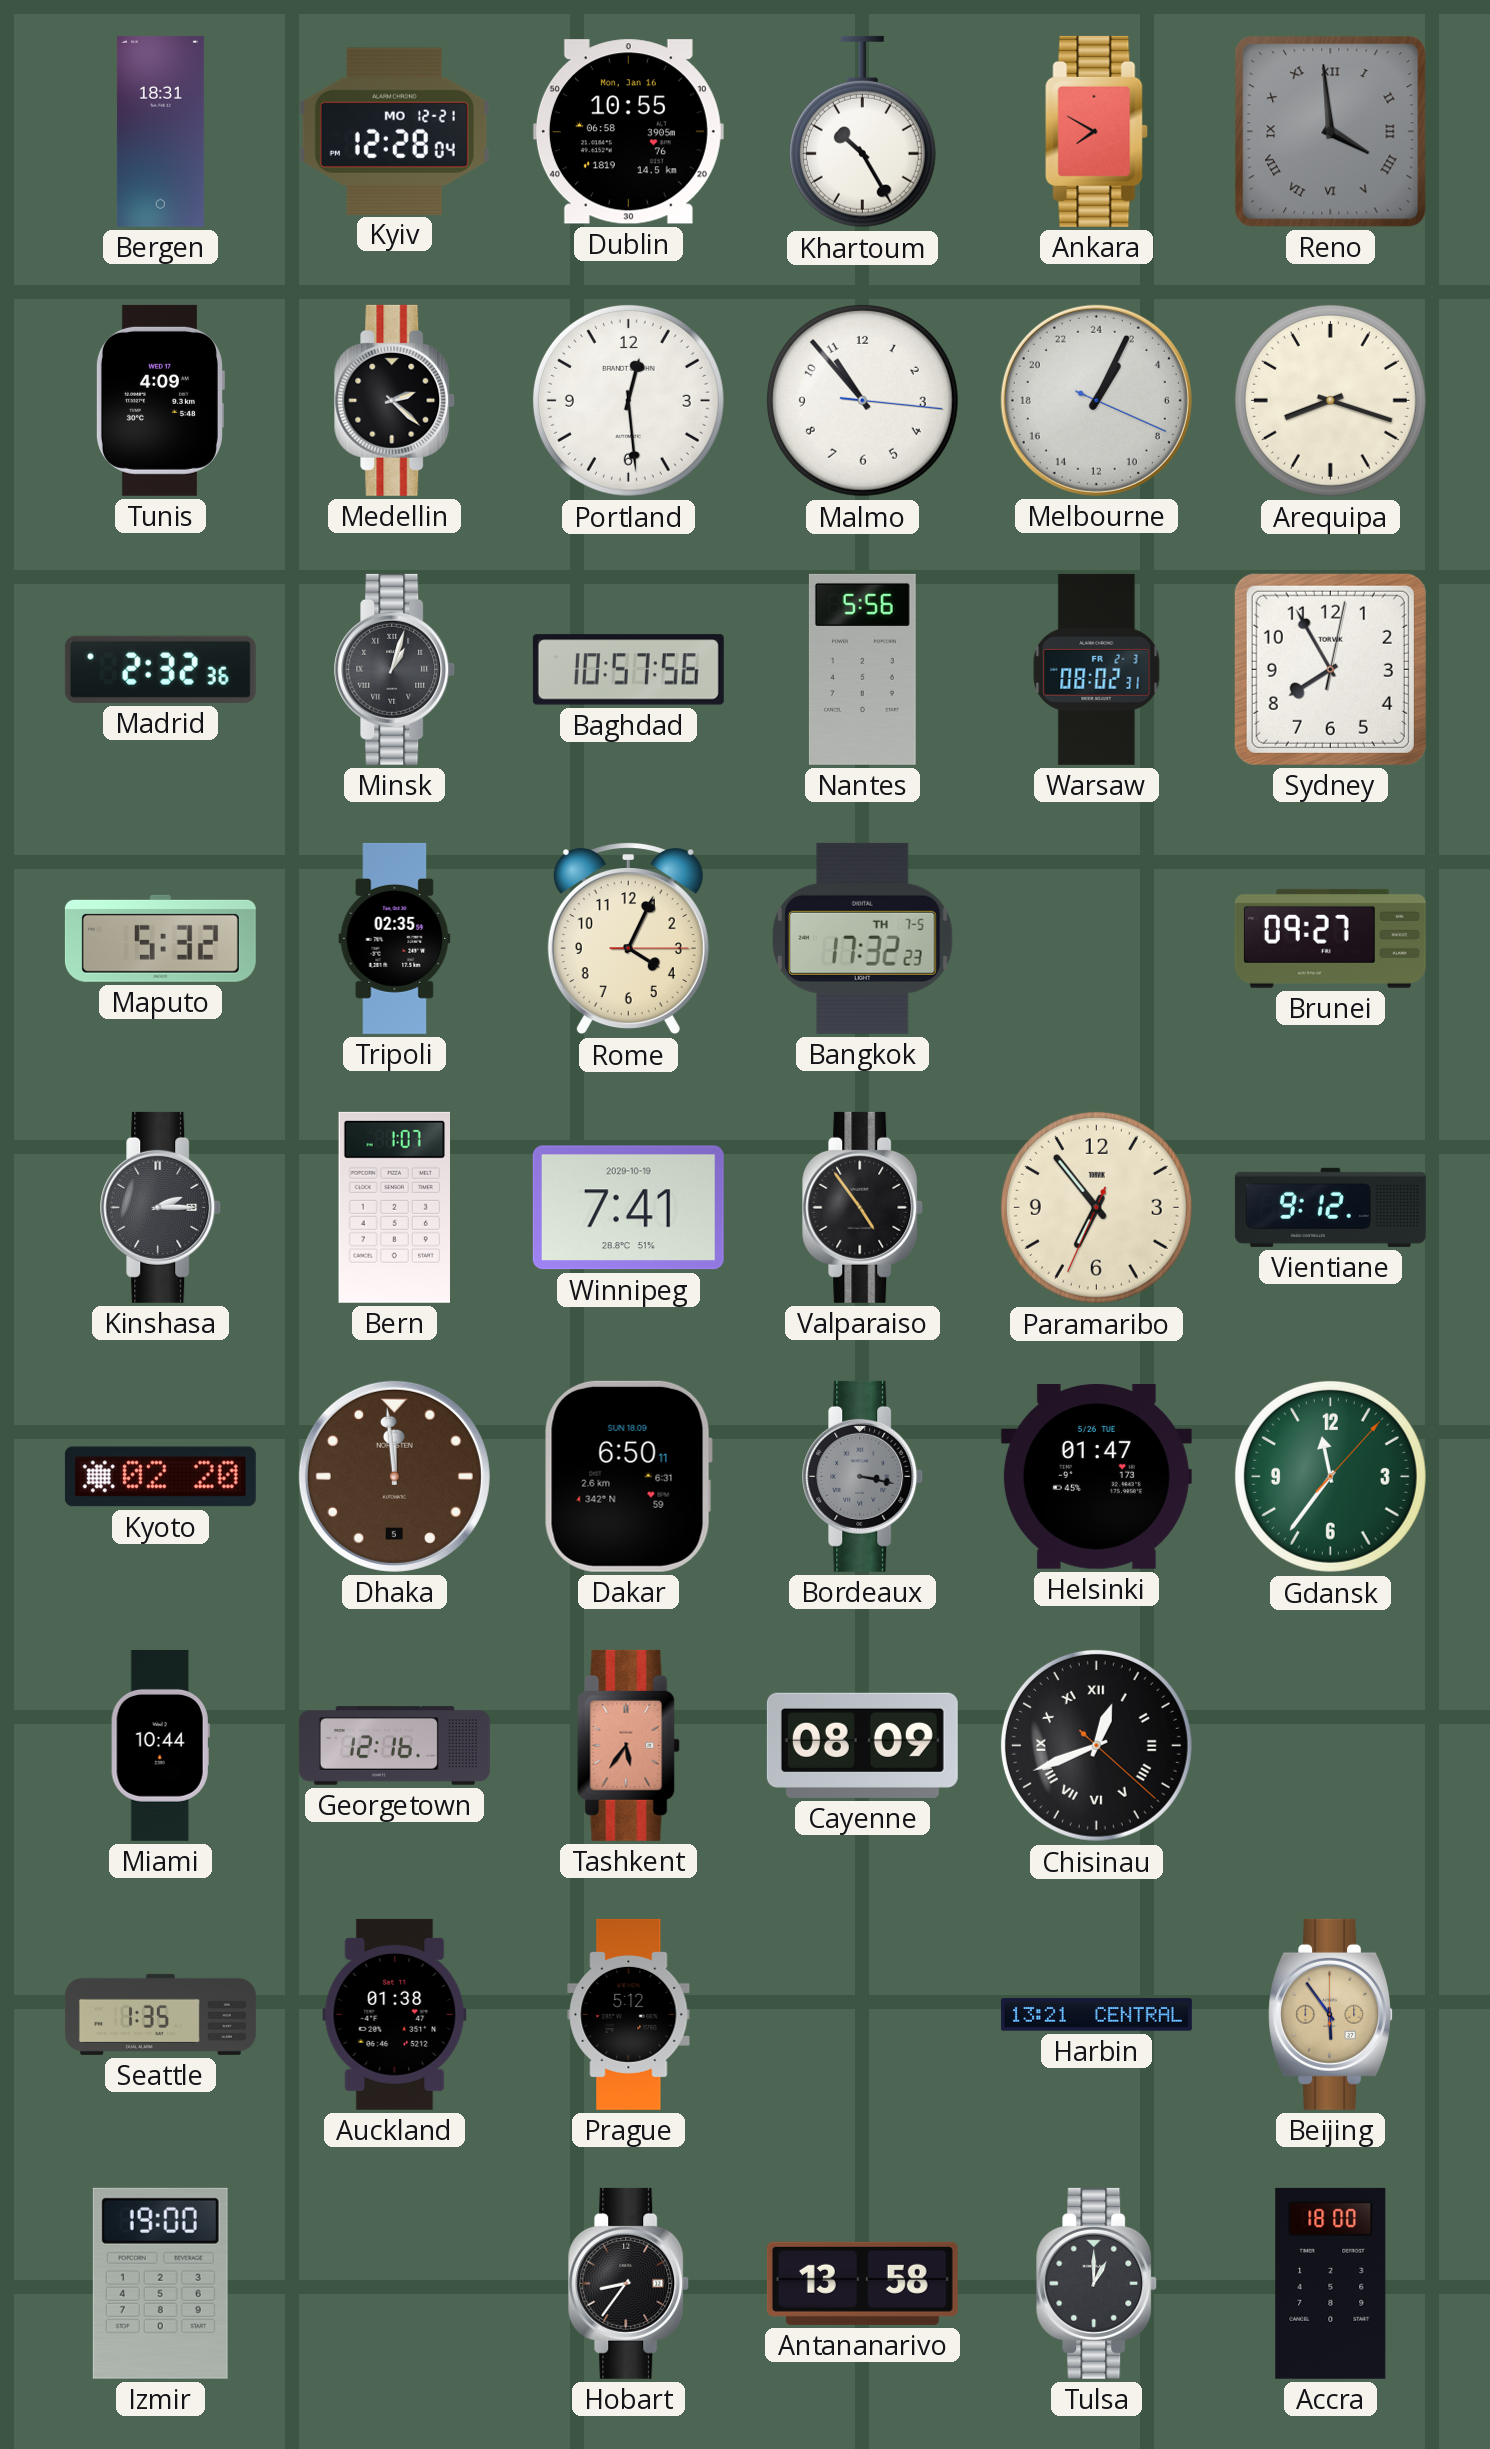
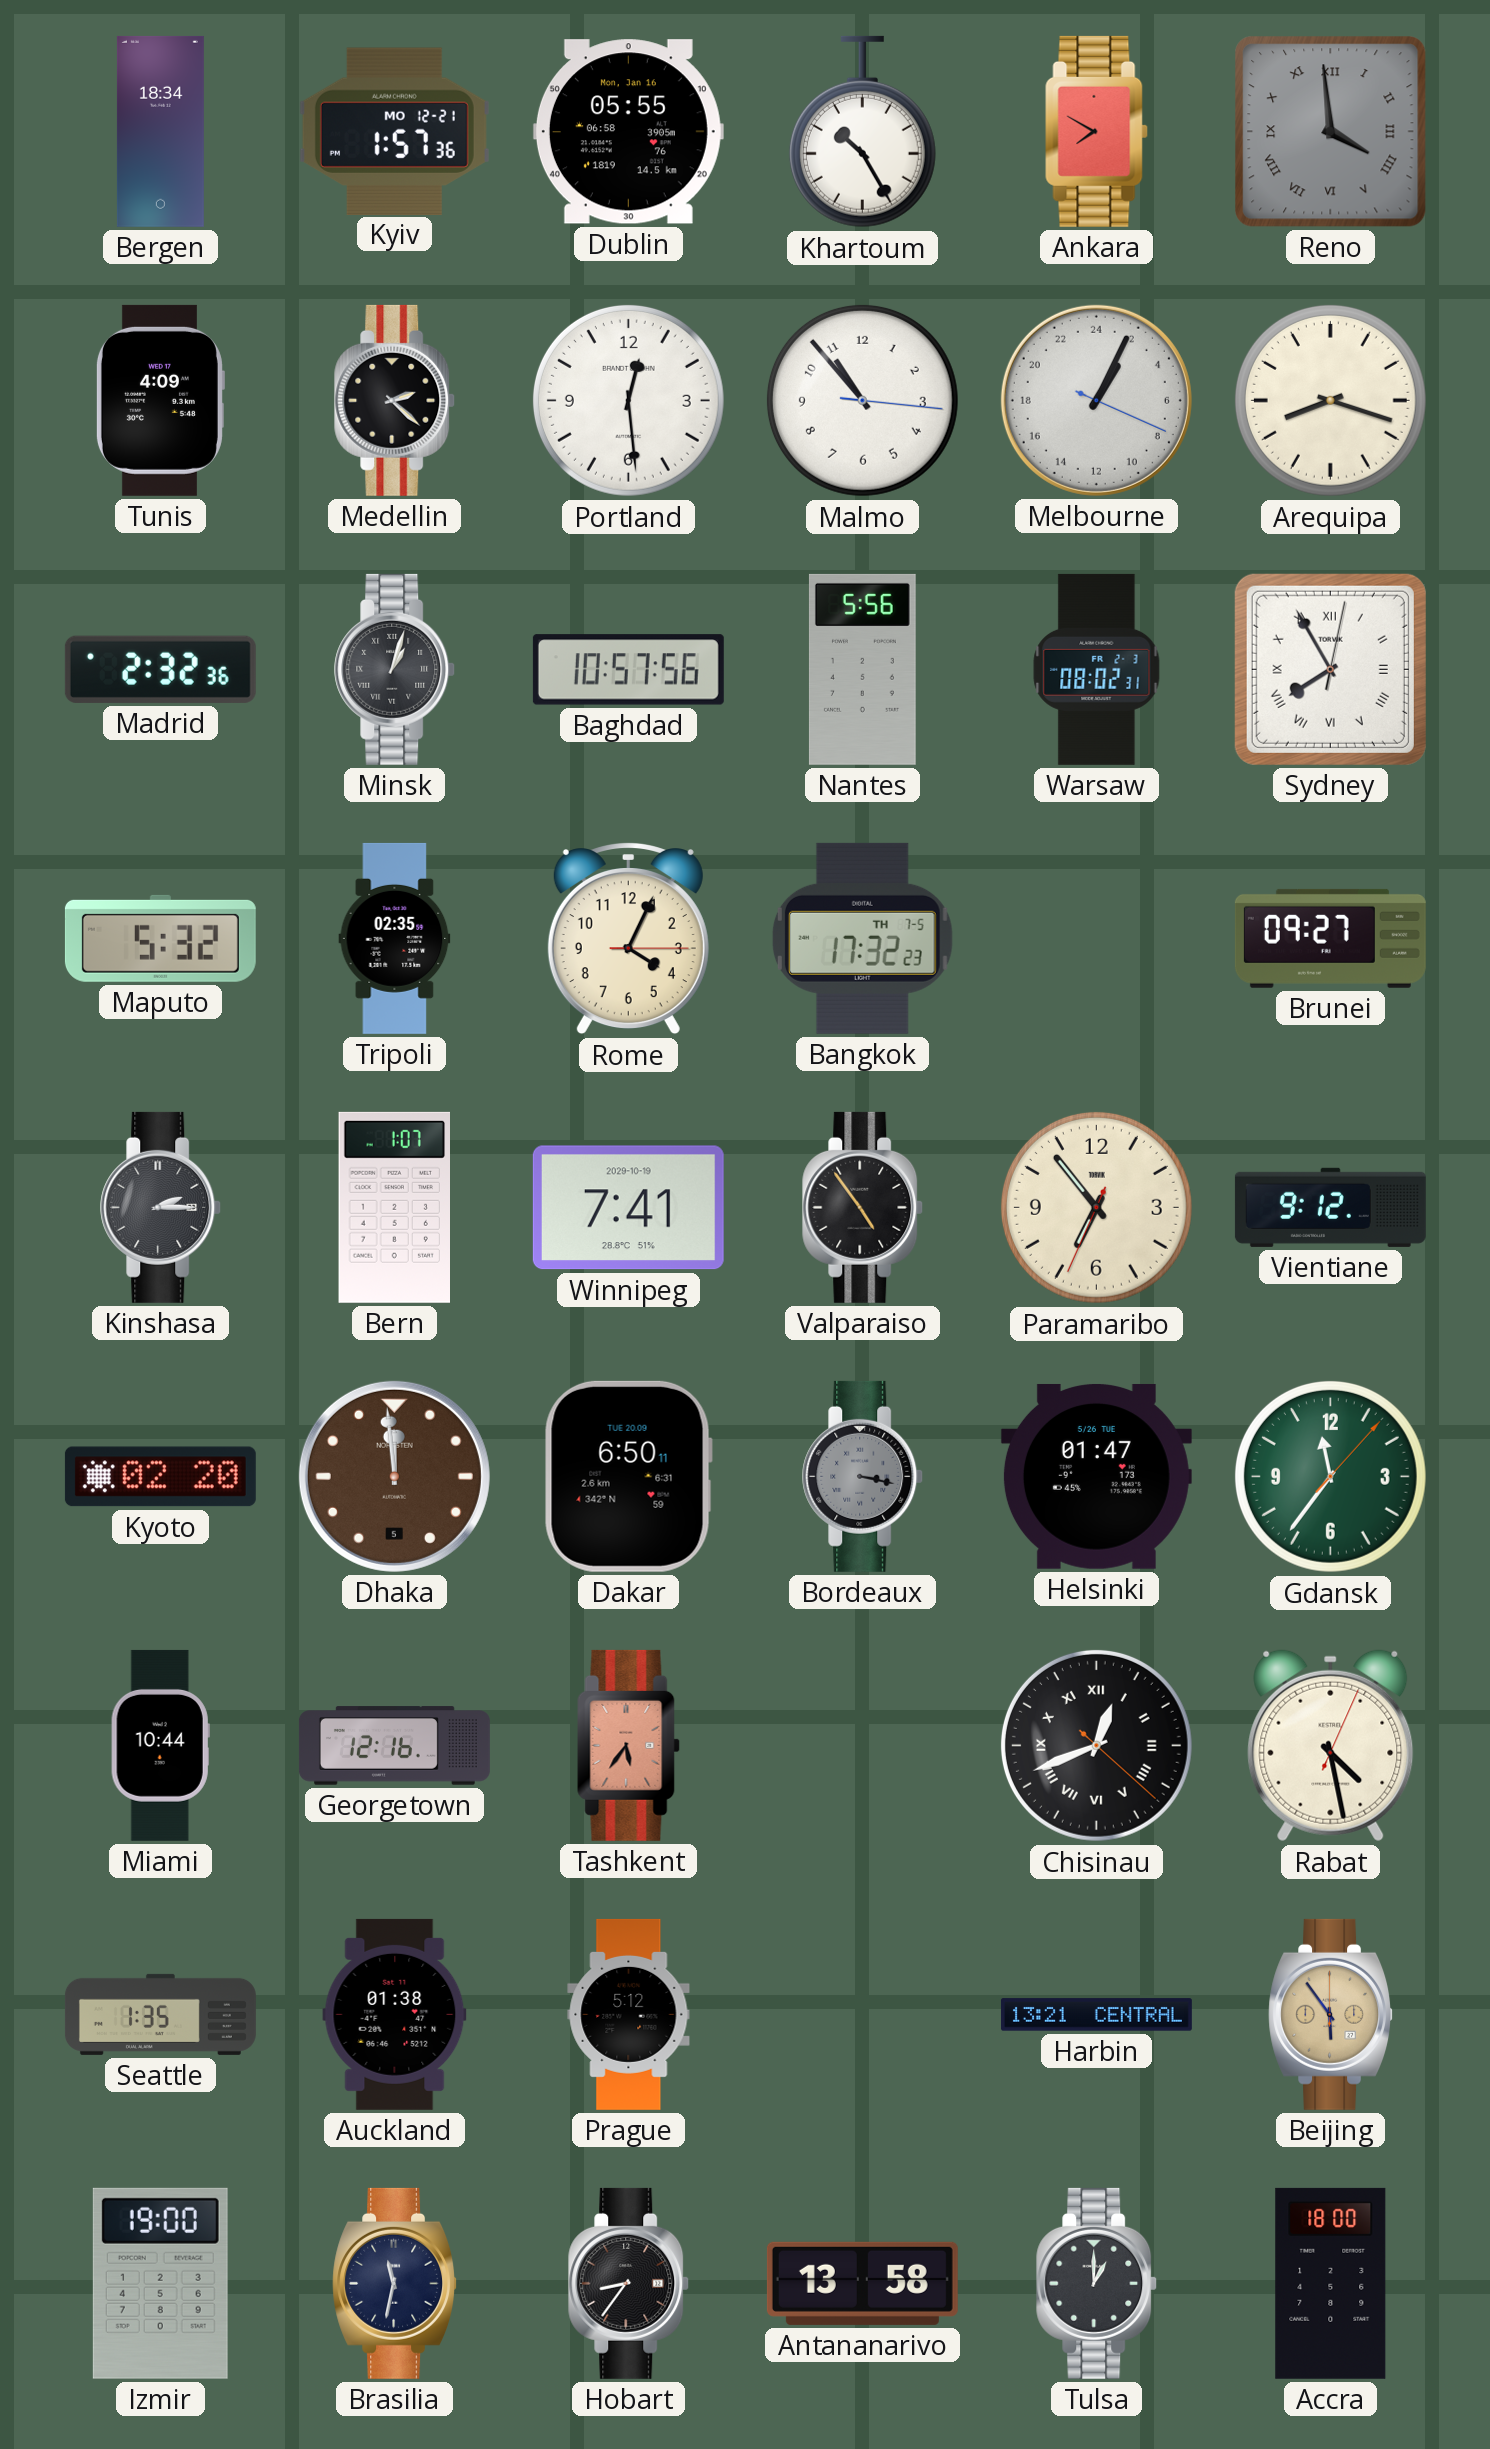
Bergen: 18:31 -> 18:34 (160, 131)
Kyiv: 12:28 -> 1:57 (394, 131)
Dublin: 10:55 -> 05:55 (628, 132)
Sydney numerals: Arabic -> Roman (1330, 669)
Dakar date: SUN 18.09 -> TUE 20.09 (628, 1476)
Cayenne: 08:09 -> none (862, 1745)
Rabat: none -> 4:28 (1331, 1746)
Brasilia: none -> 11:32 (395, 2283)
